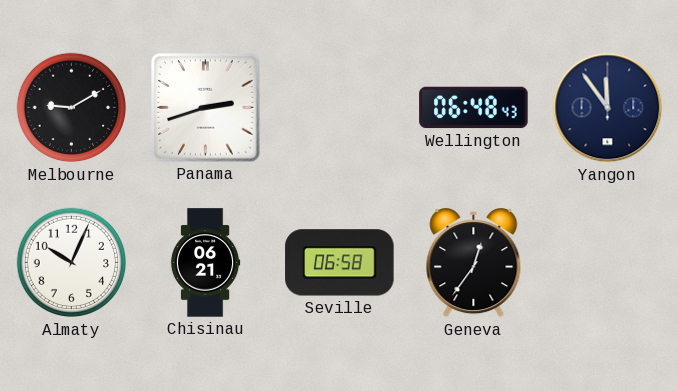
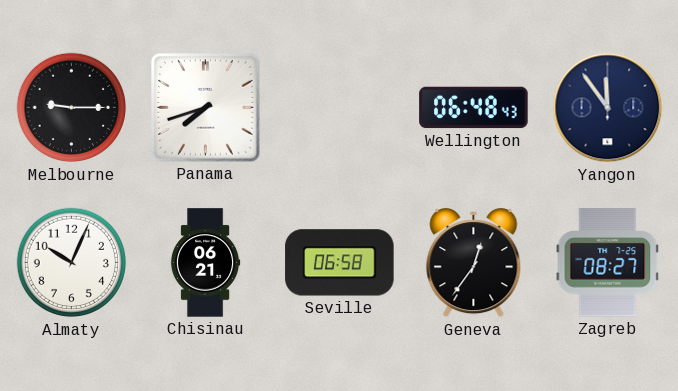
Melbourne: 9:10 -> 9:15 (72, 108)
Panama: 2:42 -> 7:42 (206, 108)
Zagreb: none -> 08:27 (608, 263)
